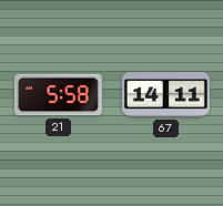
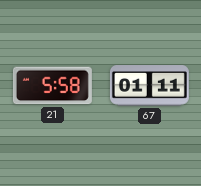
67: 14:11 -> 01:11 (149, 86)
